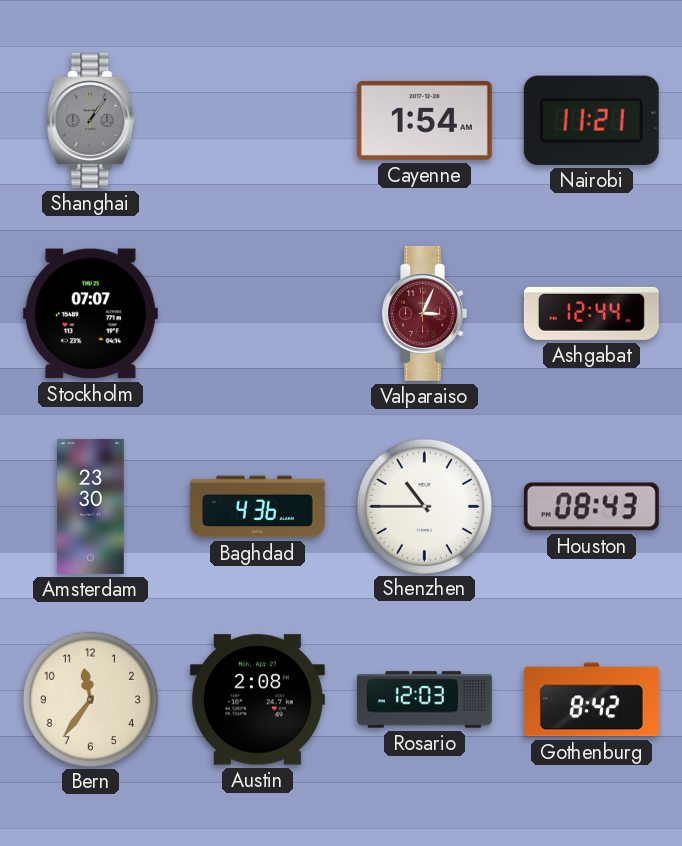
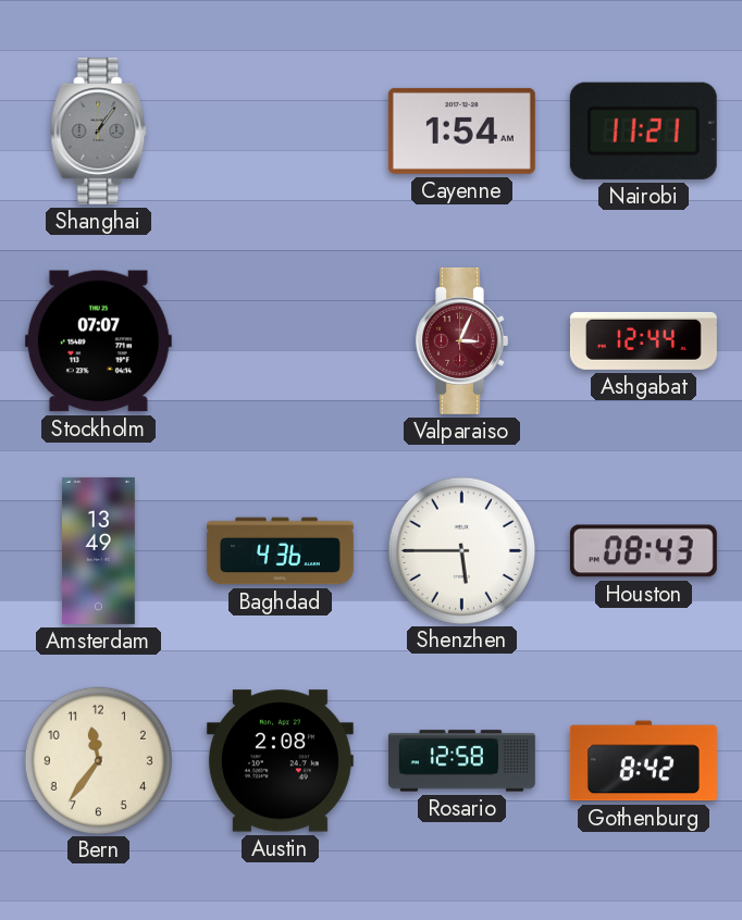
Amsterdam: 23:30 -> 13:49 (99, 550)
Shenzhen: 10:45 -> 5:45 (461, 550)
Rosario: 12:03 -> 12:58 (461, 761)
